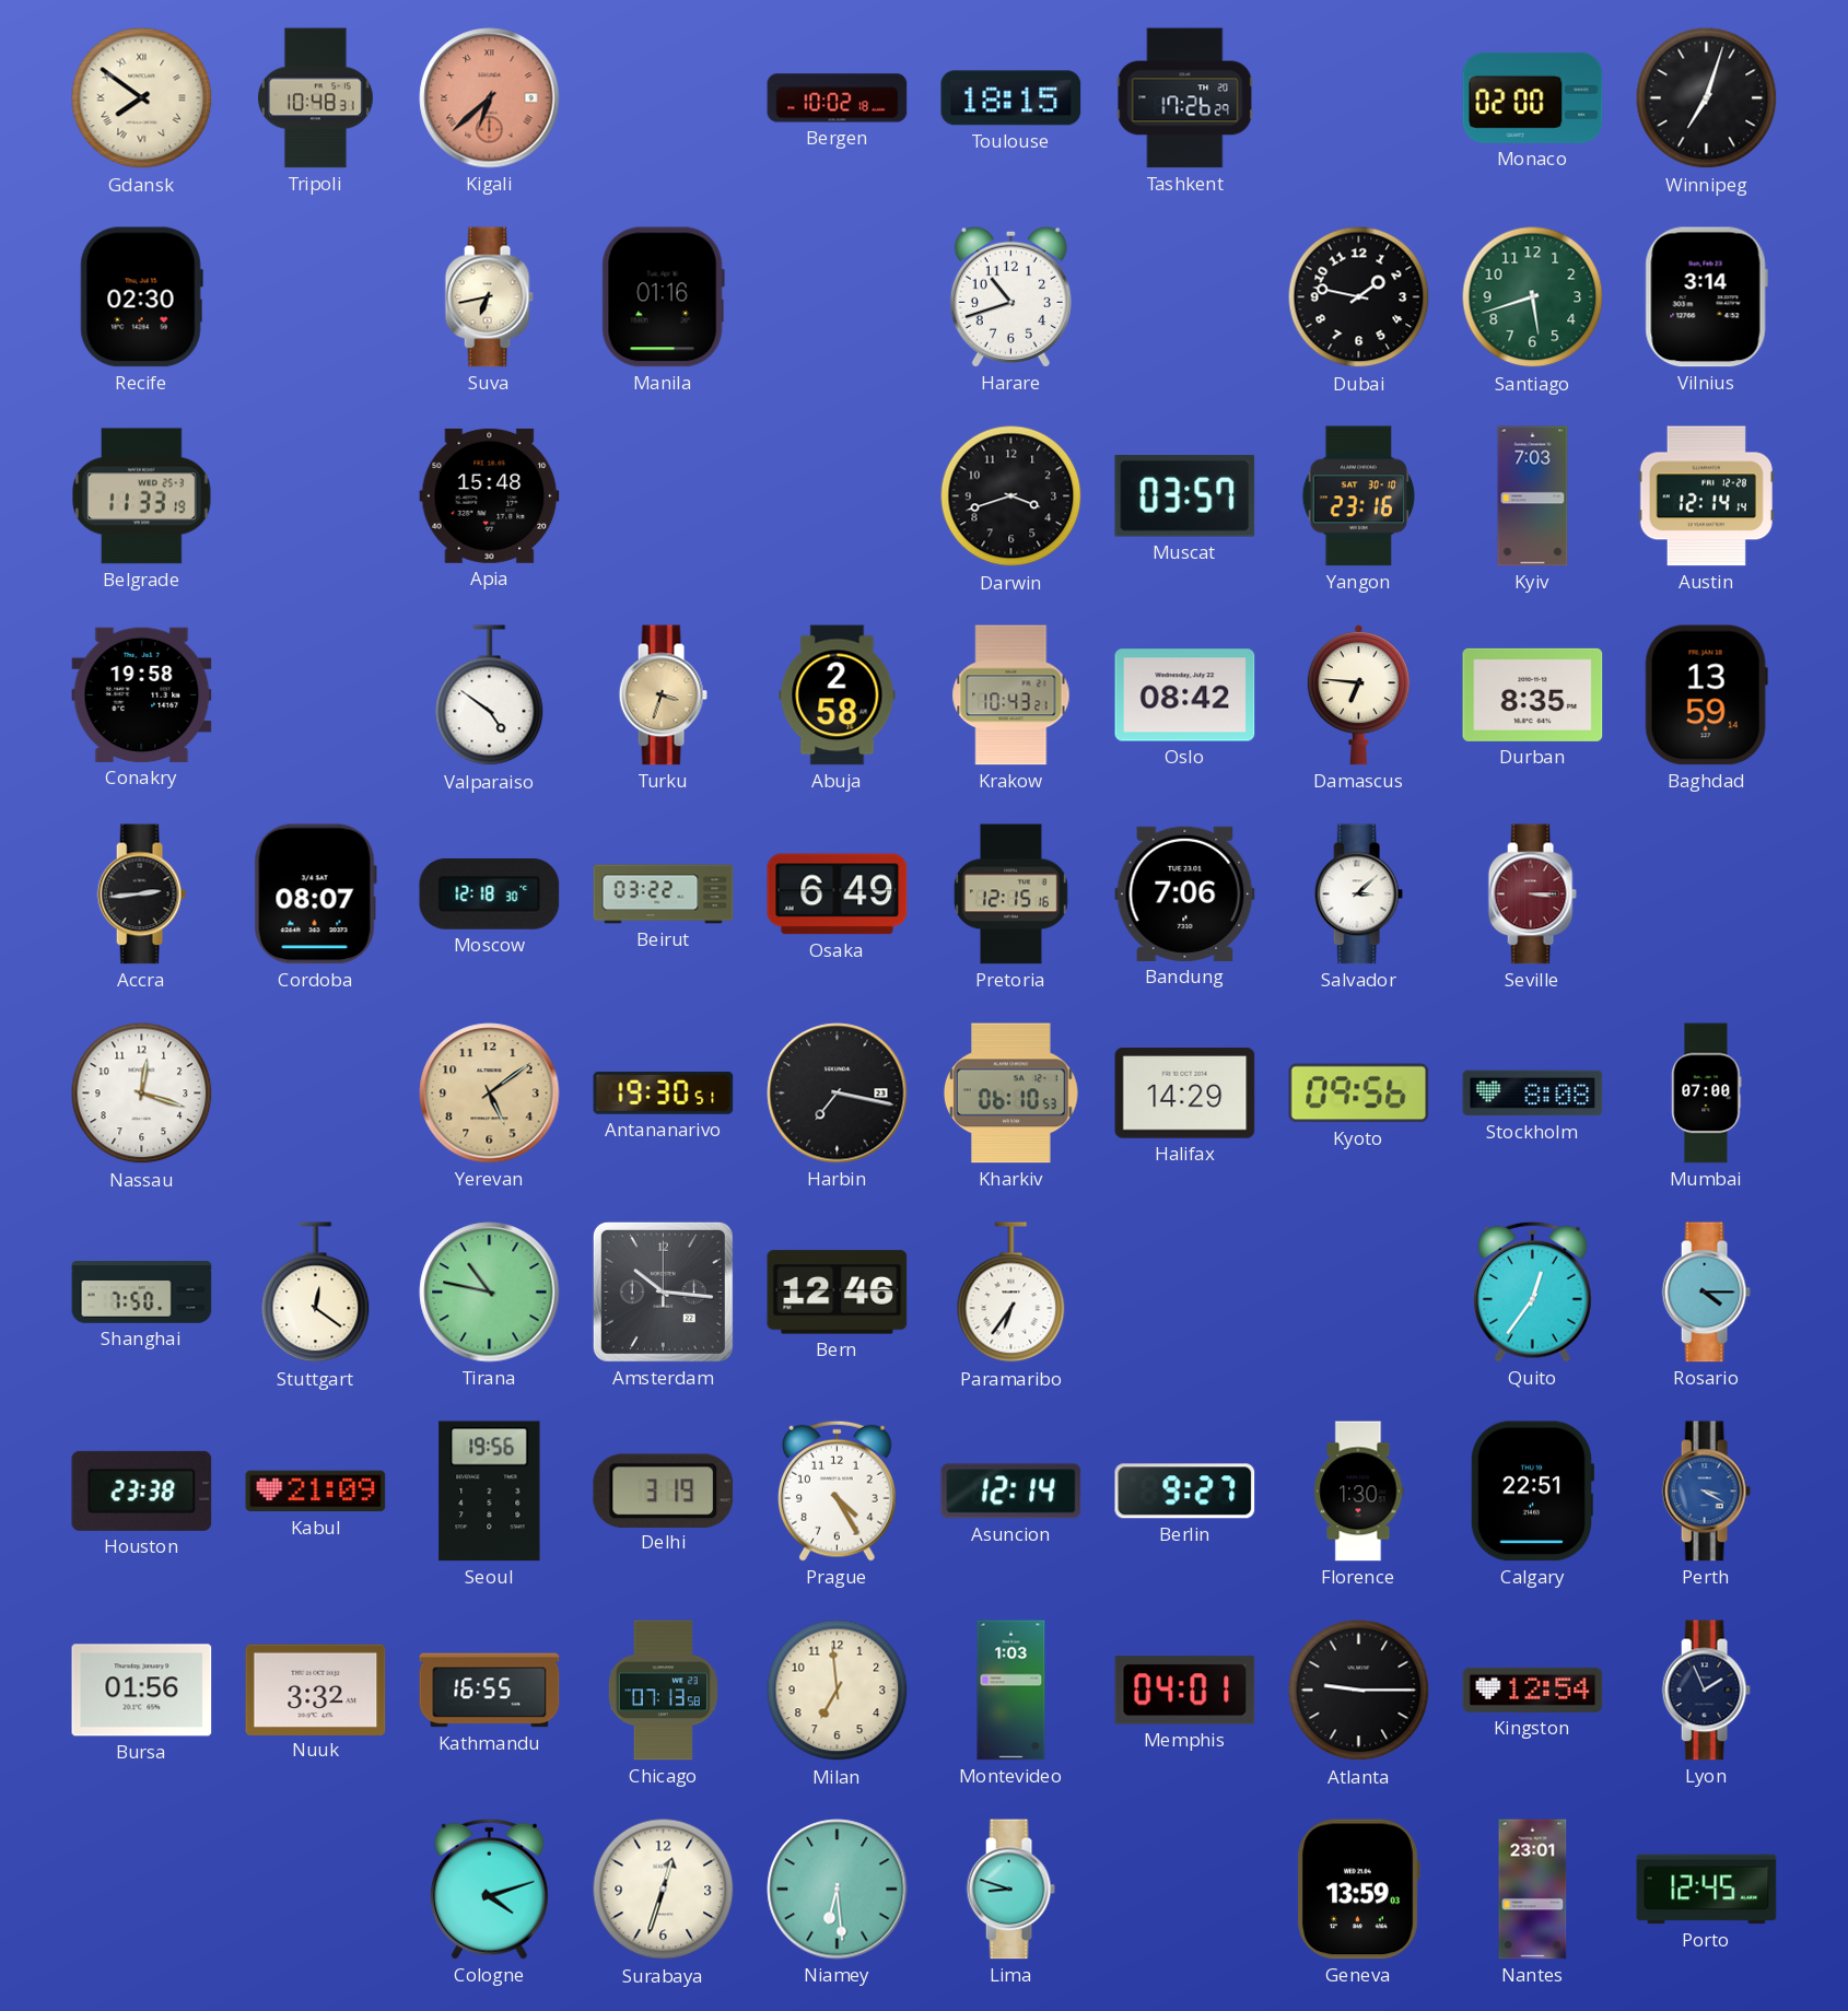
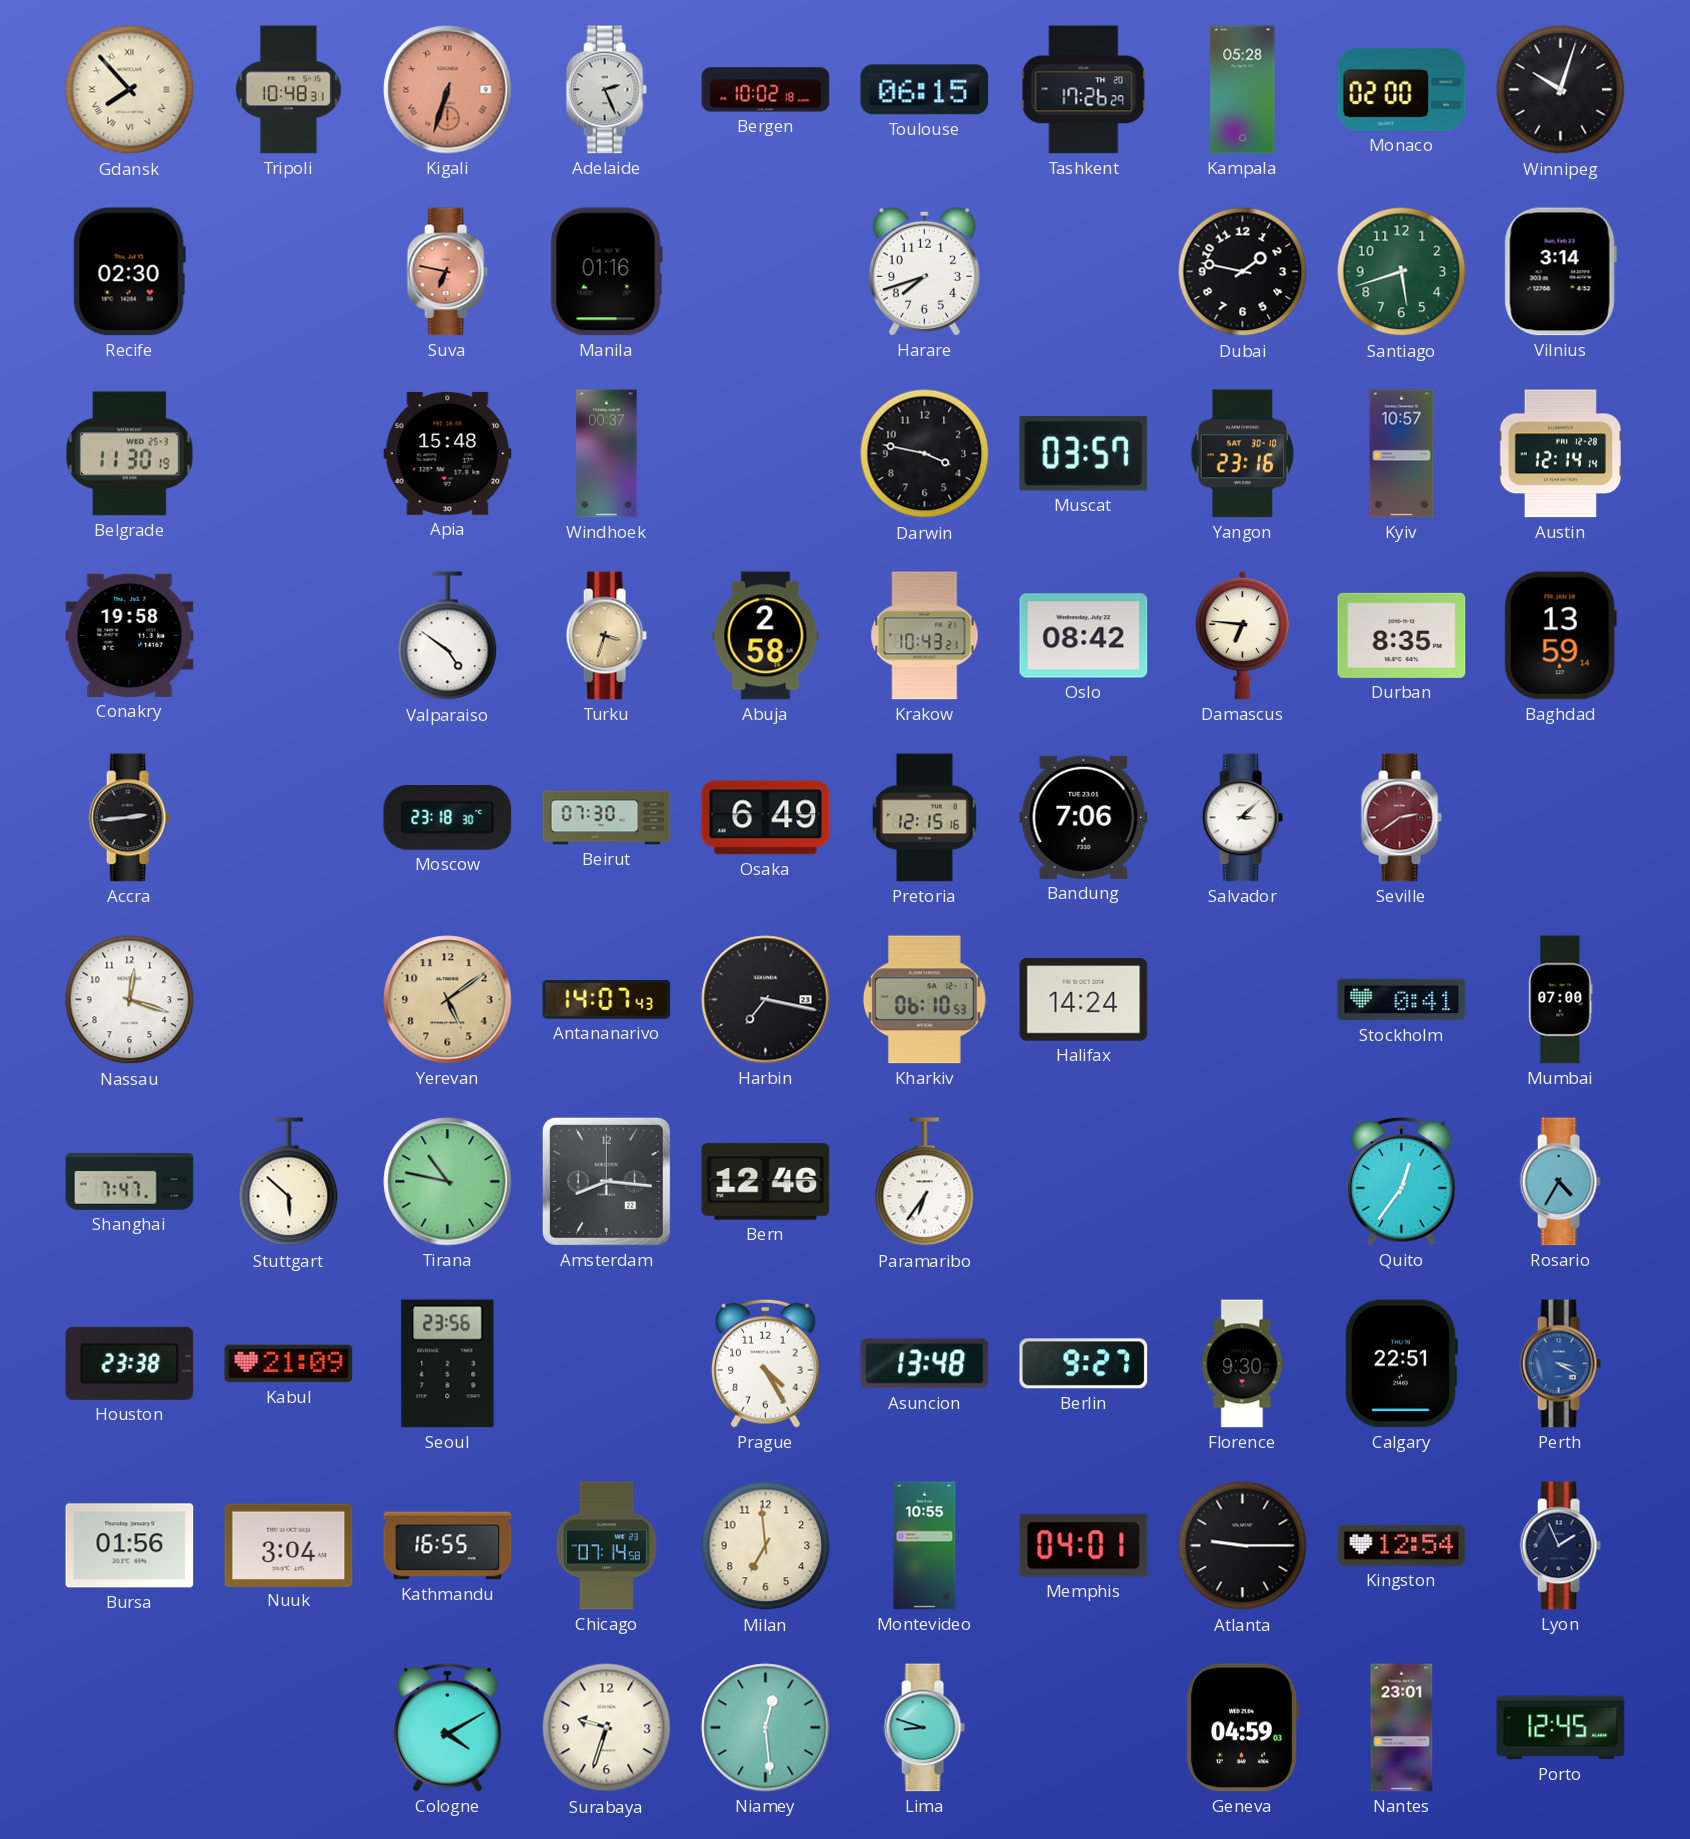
Gdansk: 7:51 -> 7:53 (130, 90)
Kigali: 6:38 -> 6:33 (448, 90)
Adelaide: none -> 2:26 (606, 90)
Toulouse: 18:15 -> 06:15 (925, 90)
Kampala: none -> 05:28 (1243, 90)
Winnipeg: 7:03 -> 10:03 (1561, 90)
Suva: 6:43 -> 6:47 (447, 272)
Suva dial: cream -> salmon (447, 272)
Harare: 10:42 -> 7:42 (924, 271)
Belgrade: 11:33 -> 11:30 (130, 454)
Windhoek: none -> 00:37 (607, 454)
Darwin: 3:42 -> 3:47 (925, 454)
Kyiv: 7:03 -> 10:57 (1402, 454)
Cordoba: 08:07 -> none (315, 895)
Moscow: 12:18 -> 23:18 (448, 817)
Beirut: 03:22 -> 07:30 (607, 818)
Seville: 3:15 -> 2:39 (1401, 818)
Antananarivo: 19:30 -> 14:07 (607, 999)
Halifax: 14:29 -> 14:24 (1084, 1000)
Kyoto: 09:56 -> none (1359, 1094)
Stockholm: 8:08 -> 0:41 (1402, 1000)
Shanghai: 7:50 -> 7:47 (130, 1182)
Stuttgart: 12:21 -> 5:52 (289, 1182)
Amsterdam: 10:16 -> 8:16 (606, 1181)
Rosario: 4:15 -> 4:35 (1560, 1182)
Seoul: 19:56 -> 23:56 (448, 1364)
Delhi: 3:19 -> none (664, 1490)
Asuncion: 12:14 -> 13:48 (925, 1364)
Florence: 1:30 -> 9:30 (1242, 1364)
Nuuk: 3:32 -> 3:04 (289, 1545)
Chicago: 07:13 -> 07:14 (606, 1546)
Montevideo: 1:03 -> 10:55 (925, 1546)
Cologne: 4:12 -> 4:10 (448, 1727)
Surabaya: 12:33 -> 9:33 (607, 1728)
Niamey: 6:29 -> 12:29 (766, 1728)
Geneva: 13:59 -> 04:59 (1242, 1728)
